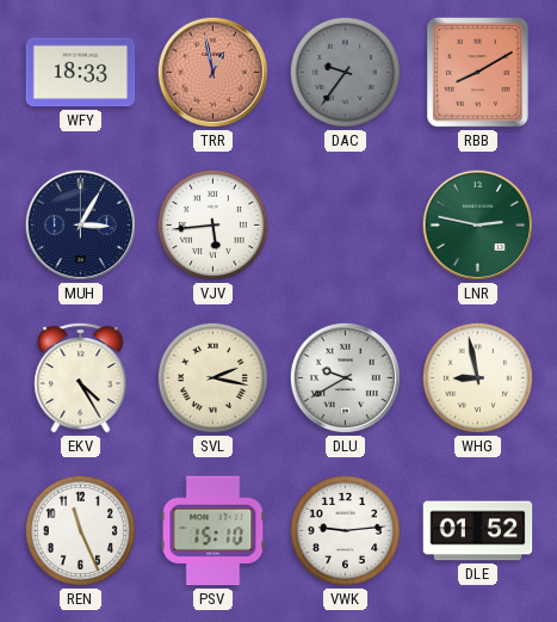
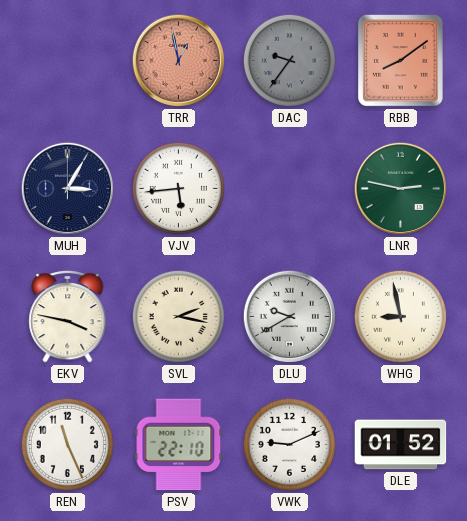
WFY: 18:33 -> none (81, 73)
RBB: 8:10 -> 8:09 (401, 61)
EKV: 4:25 -> 3:47 (68, 316)
PSV: 15:10 -> 22:10 (179, 445)
VWK: 9:14 -> 9:11 (289, 444)
